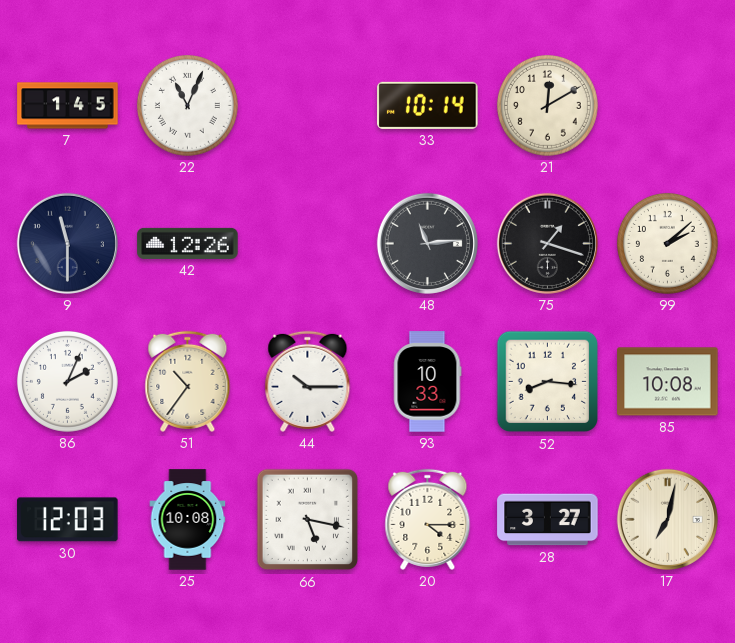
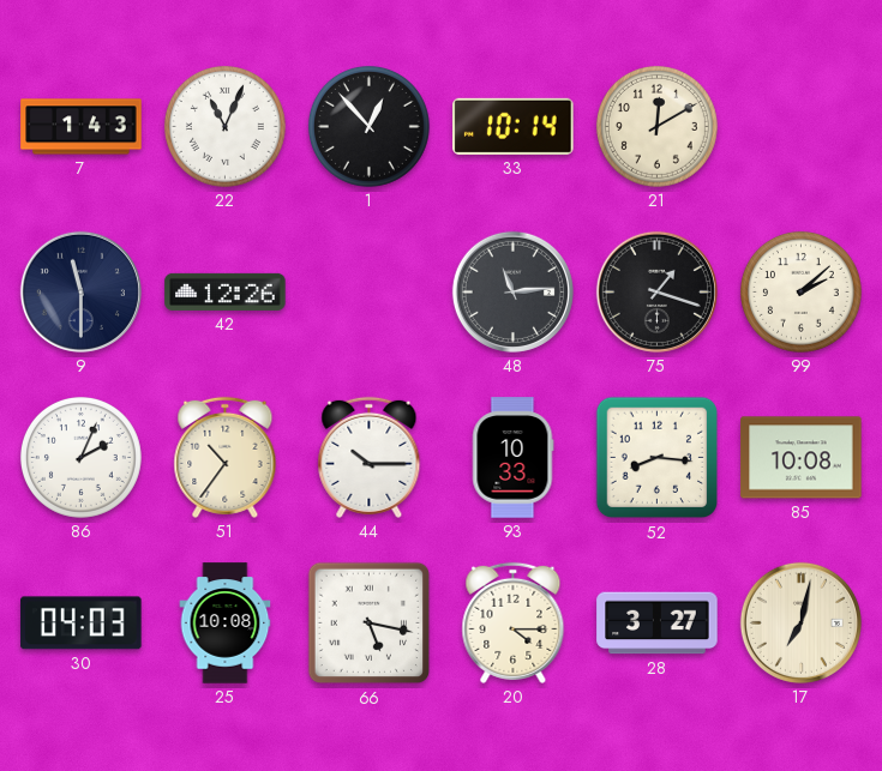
7: 1:45 -> 1:43 (82, 127)
1: none -> 12:53 (368, 126)
30: 12:03 -> 04:03 (82, 624)
